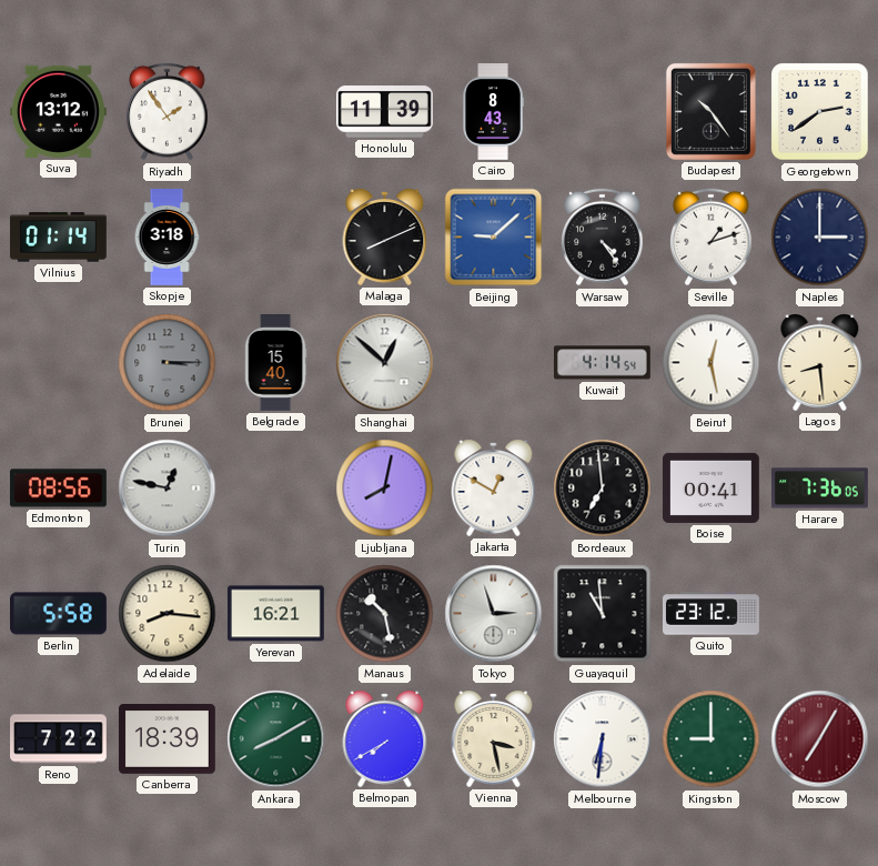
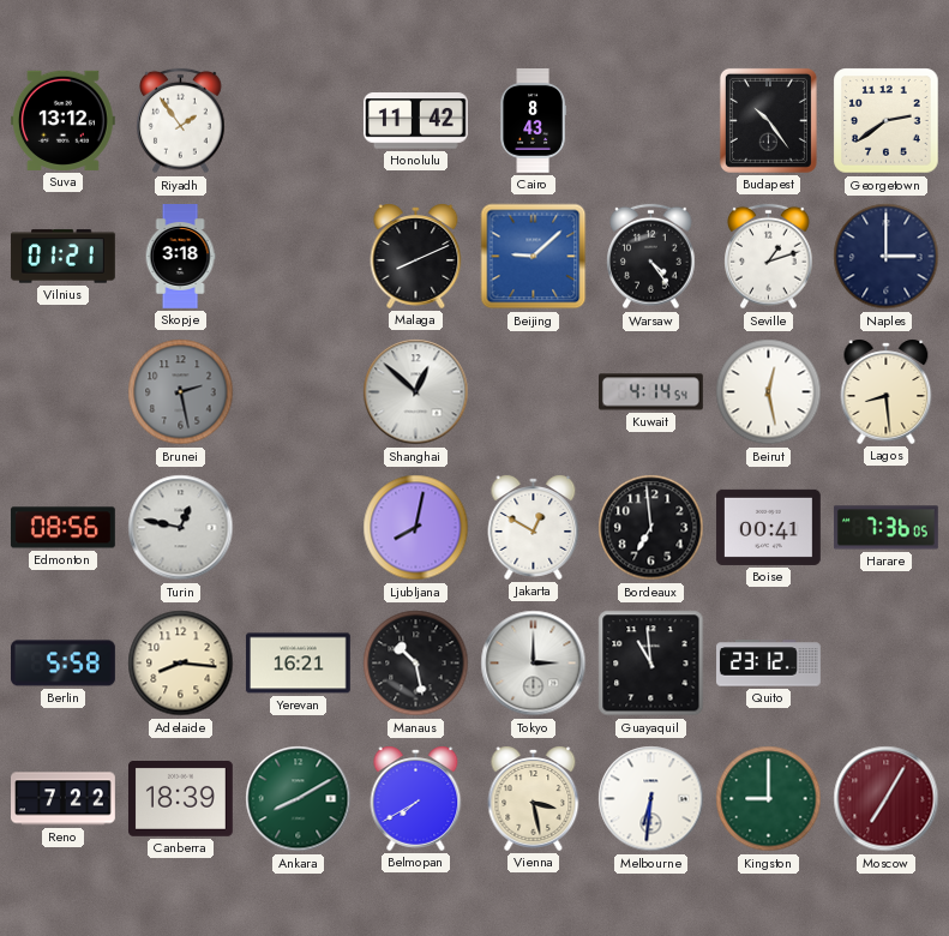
Honolulu: 11:39 -> 11:42 (415, 121)
Vilnius: 01:14 -> 01:21 (62, 257)
Brunei: 3:15 -> 2:28 (181, 392)
Belgrade: 15:40 -> none (275, 363)
Tokyo: 2:57 -> 3:00 (534, 664)
